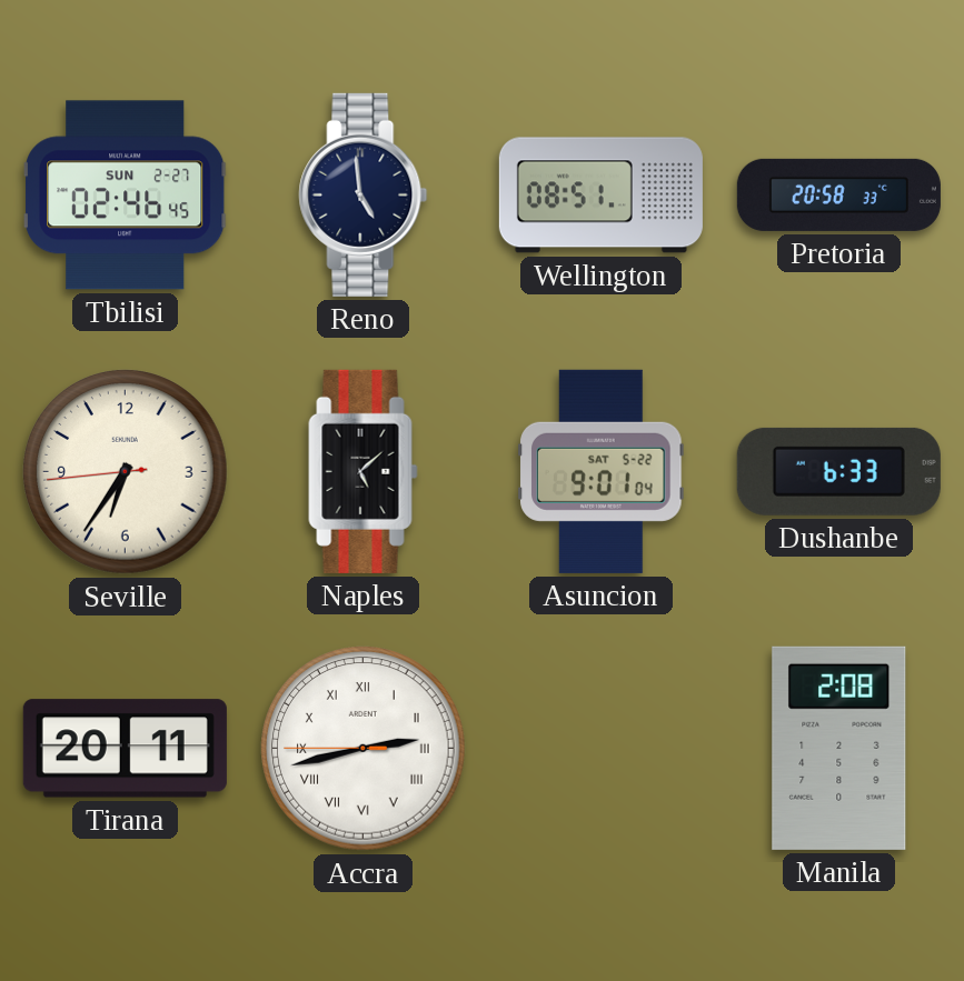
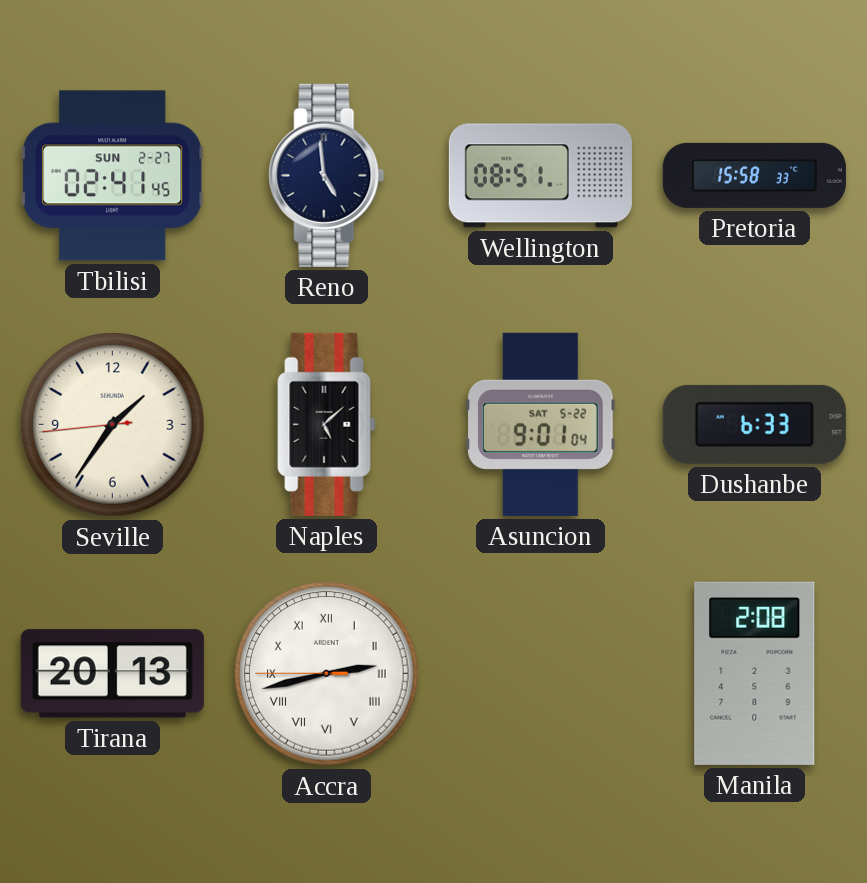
Tbilisi: 02:46 -> 02:41 (113, 176)
Pretoria: 20:58 -> 15:58 (754, 175)
Seville: 6:35 -> 1:35 (113, 425)
Tirana: 20:11 -> 20:13 (112, 674)
